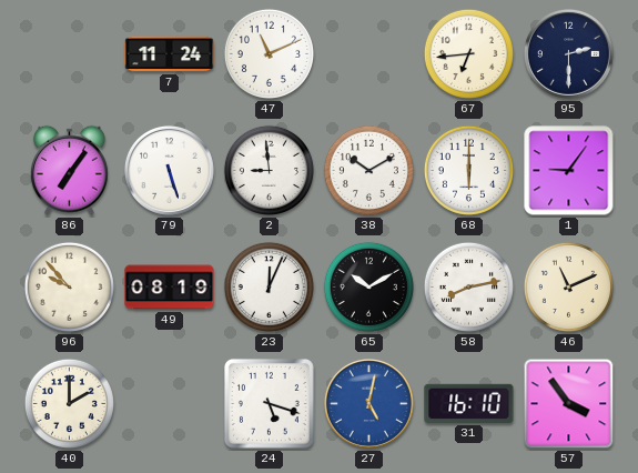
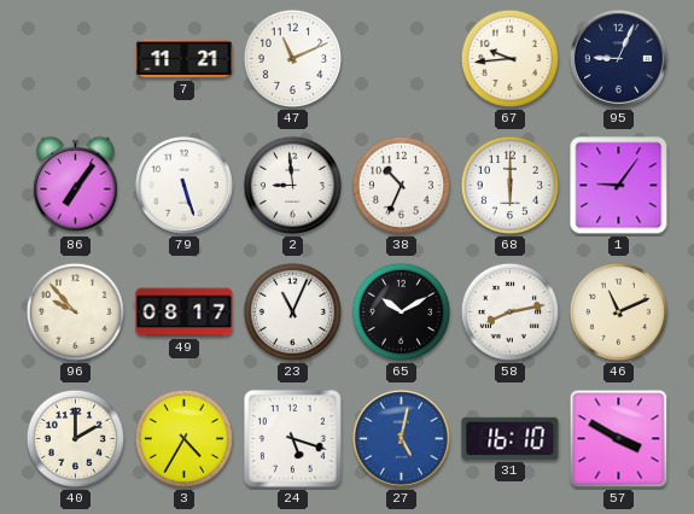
7: 11:24 -> 11:21 (185, 59)
67: 6:44 -> 9:44 (509, 58)
95: 2:30 -> 9:04 (618, 58)
38: 10:10 -> 10:34 (401, 185)
49: 08:19 -> 08:17 (185, 313)
23: 12:04 -> 11:04 (292, 311)
3: none -> 4:35 (183, 438)
57: 3:54 -> 3:50 (619, 439)
